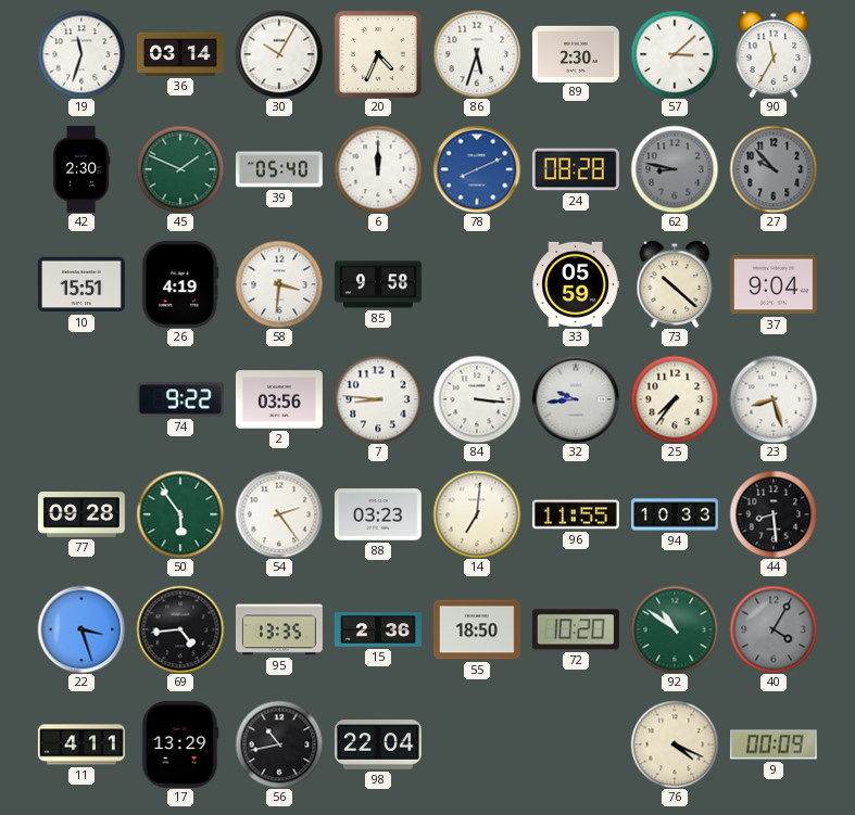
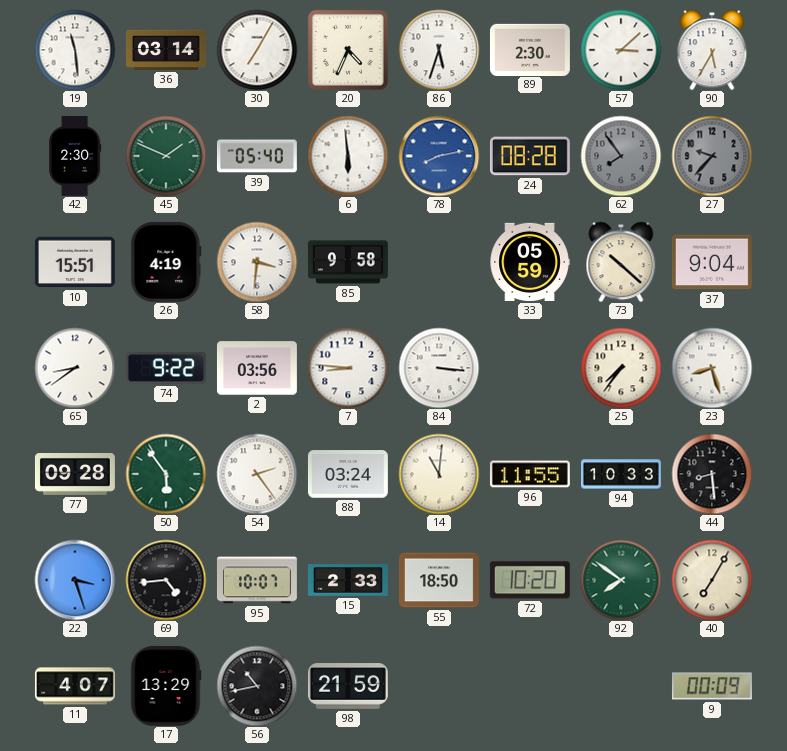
19: 11:33 -> 11:29 (75, 50)
30: 10:05 -> 7:05 (257, 50)
90: 11:35 -> 5:35 (712, 50)
6: 12:00 -> 5:59 (348, 156)
78: 8:11 -> 8:13 (439, 156)
62: 8:47 -> 7:54 (621, 156)
27: 9:53 -> 9:37 (712, 156)
65: none -> 8:39 (75, 368)
32: 9:44 -> none (576, 399)
88: 03:23 -> 03:24 (348, 474)
14: 7:01 -> 11:01 (439, 474)
95: 13:35 -> 10:07 (257, 580)
15: 2:36 -> 2:33 (348, 580)
92: 10:51 -> 7:51 (621, 580)
40: 4:05 -> 7:05 (712, 580)
40 dial: grey -> cream (712, 580)
11: 4:11 -> 4:07 (75, 686)
98: 22:04 -> 21:59 (348, 686)
76: 4:19 -> none (675, 744)
